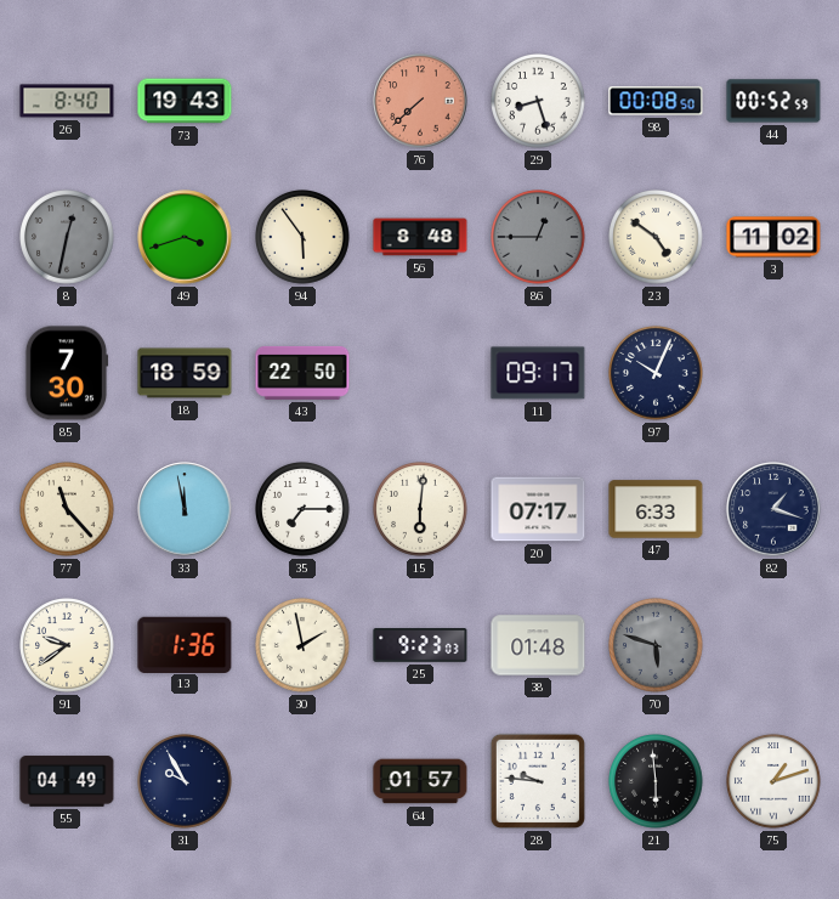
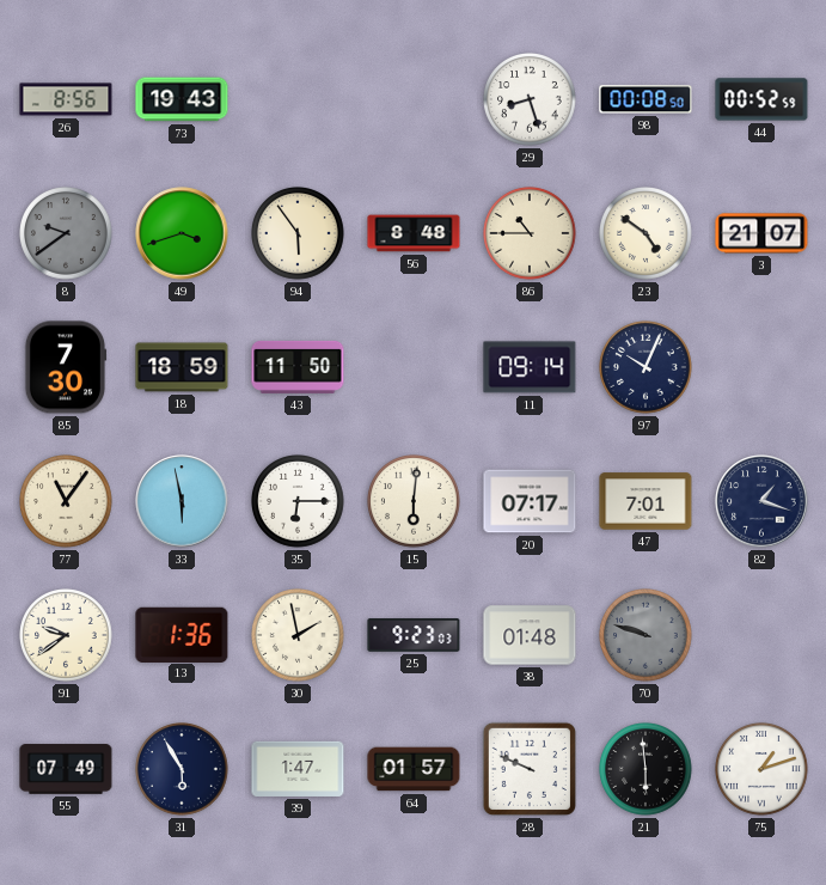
26: 8:40 -> 8:56 (66, 99)
76: 7:38 -> none (420, 101)
8: 12:32 -> 9:39 (66, 233)
86: 12:45 -> 10:45 (530, 233)
86 dial: grey -> cream (530, 233)
3: 11:02 -> 21:07 (761, 233)
43: 22:50 -> 11:50 (298, 367)
11: 09:17 -> 09:14 (530, 367)
77: 11:23 -> 11:06 (66, 501)
33: 11:58 -> 5:58 (182, 501)
35: 7:15 -> 6:15 (298, 501)
47: 6:33 -> 7:01 (645, 501)
70: 5:48 -> 9:48 (645, 635)
55: 04:49 -> 07:49 (66, 769)
31: 9:55 -> 5:55 (182, 769)
39: none -> 1:47 (298, 769)
28: 9:46 -> 9:49 (530, 769)
